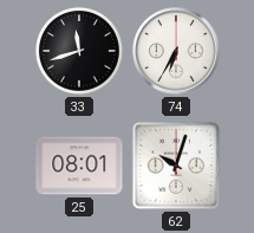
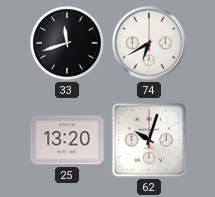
74: 6:35 -> 6:40 (149, 43)
25: 08:01 -> 13:20 (67, 140)
